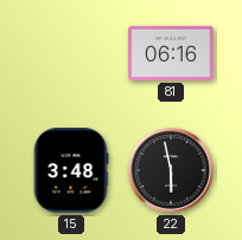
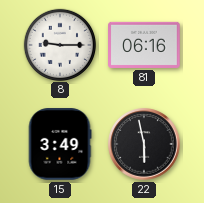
8: none -> 9:15 (59, 44)
15: 3:48 -> 3:49 (60, 144)
